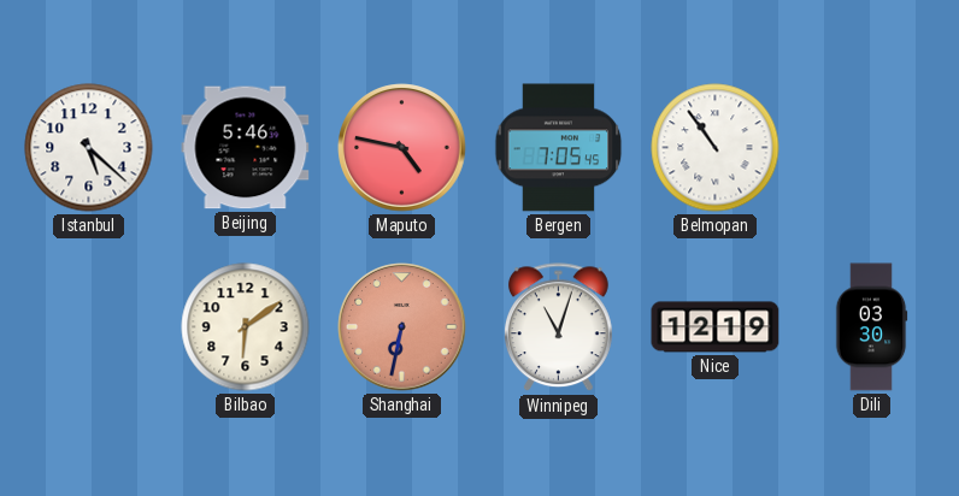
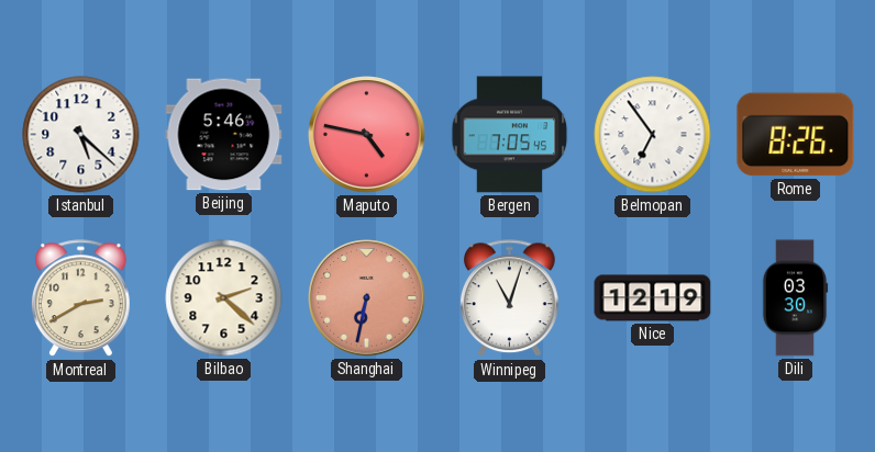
Belmopan: 10:54 -> 6:54 (653, 135)
Rome: none -> 8:26 (796, 135)
Montreal: none -> 2:40 (80, 298)
Bilbao: 6:09 -> 2:22 (224, 298)
